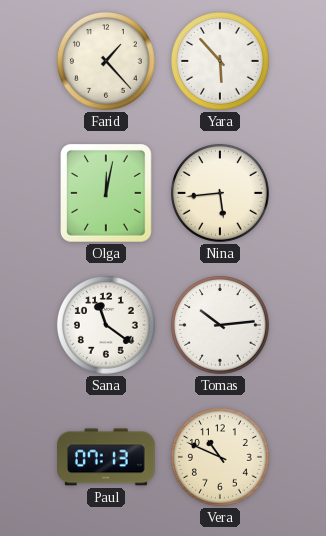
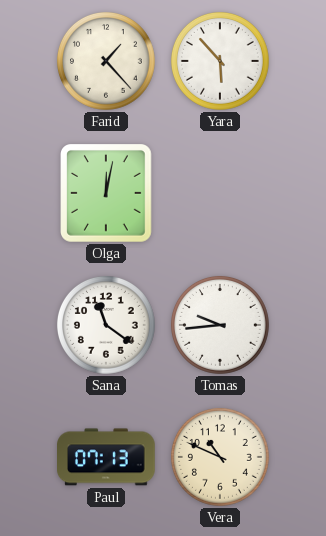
Nina: 5:44 -> none (220, 193)
Tomas: 10:14 -> 9:44 (220, 325)
